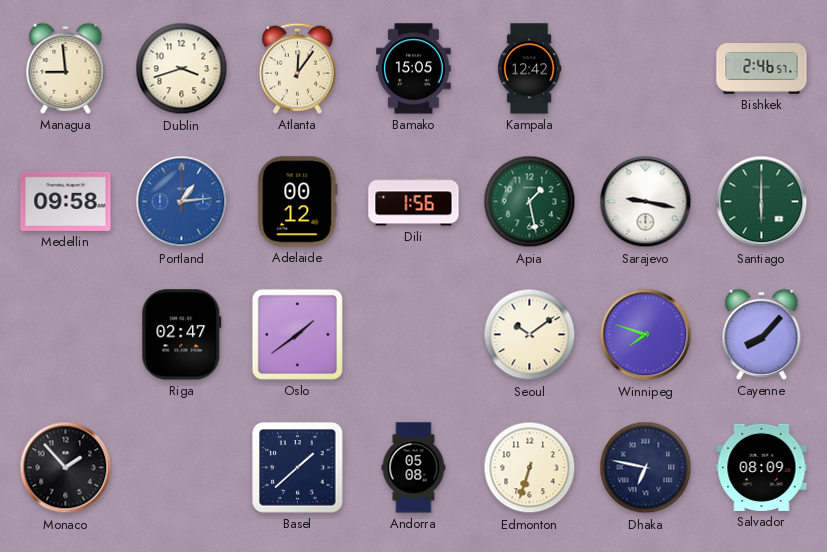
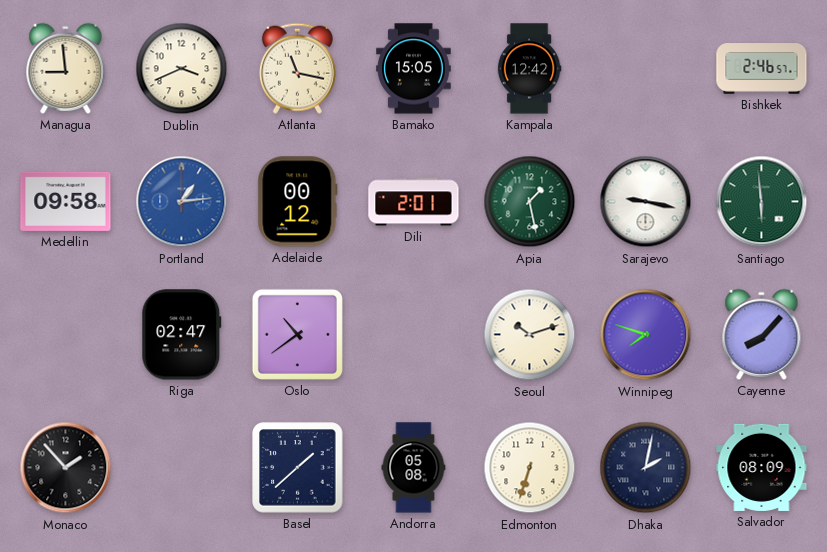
Dublin: 3:42 -> 3:41 (182, 69)
Atlanta: 12:06 -> 11:17 (297, 68)
Dili: 1:56 -> 2:01 (414, 202)
Santiago: 6:00 -> 5:59 (762, 202)
Oslo: 1:39 -> 10:39 (297, 334)
Seoul: 10:09 -> 10:12 (530, 335)
Dhaka: 6:47 -> 2:02 (646, 468)
